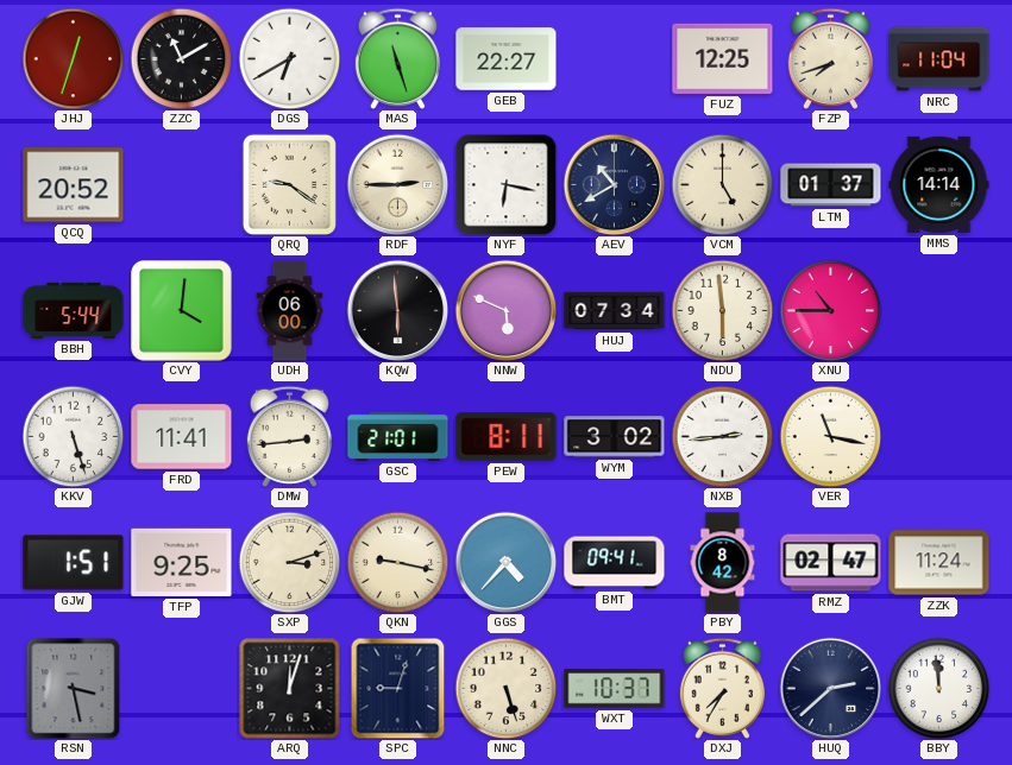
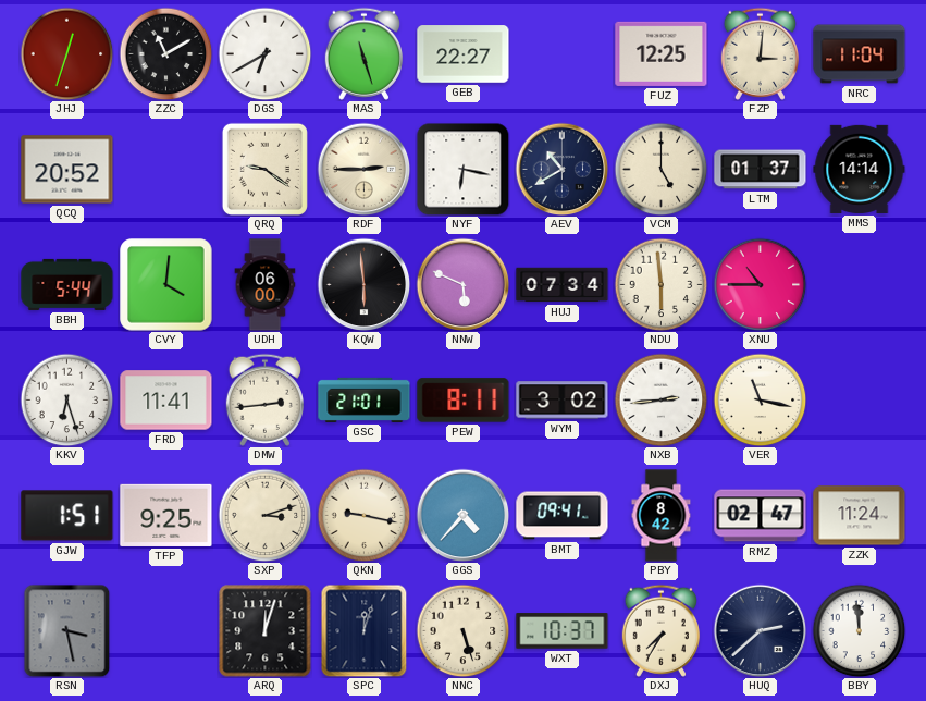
FZP: 7:42 -> 3:01 (760, 53)
KKV: 5:27 -> 6:27 (66, 399)
SPC: 9:03 -> 12:03 (365, 630)
